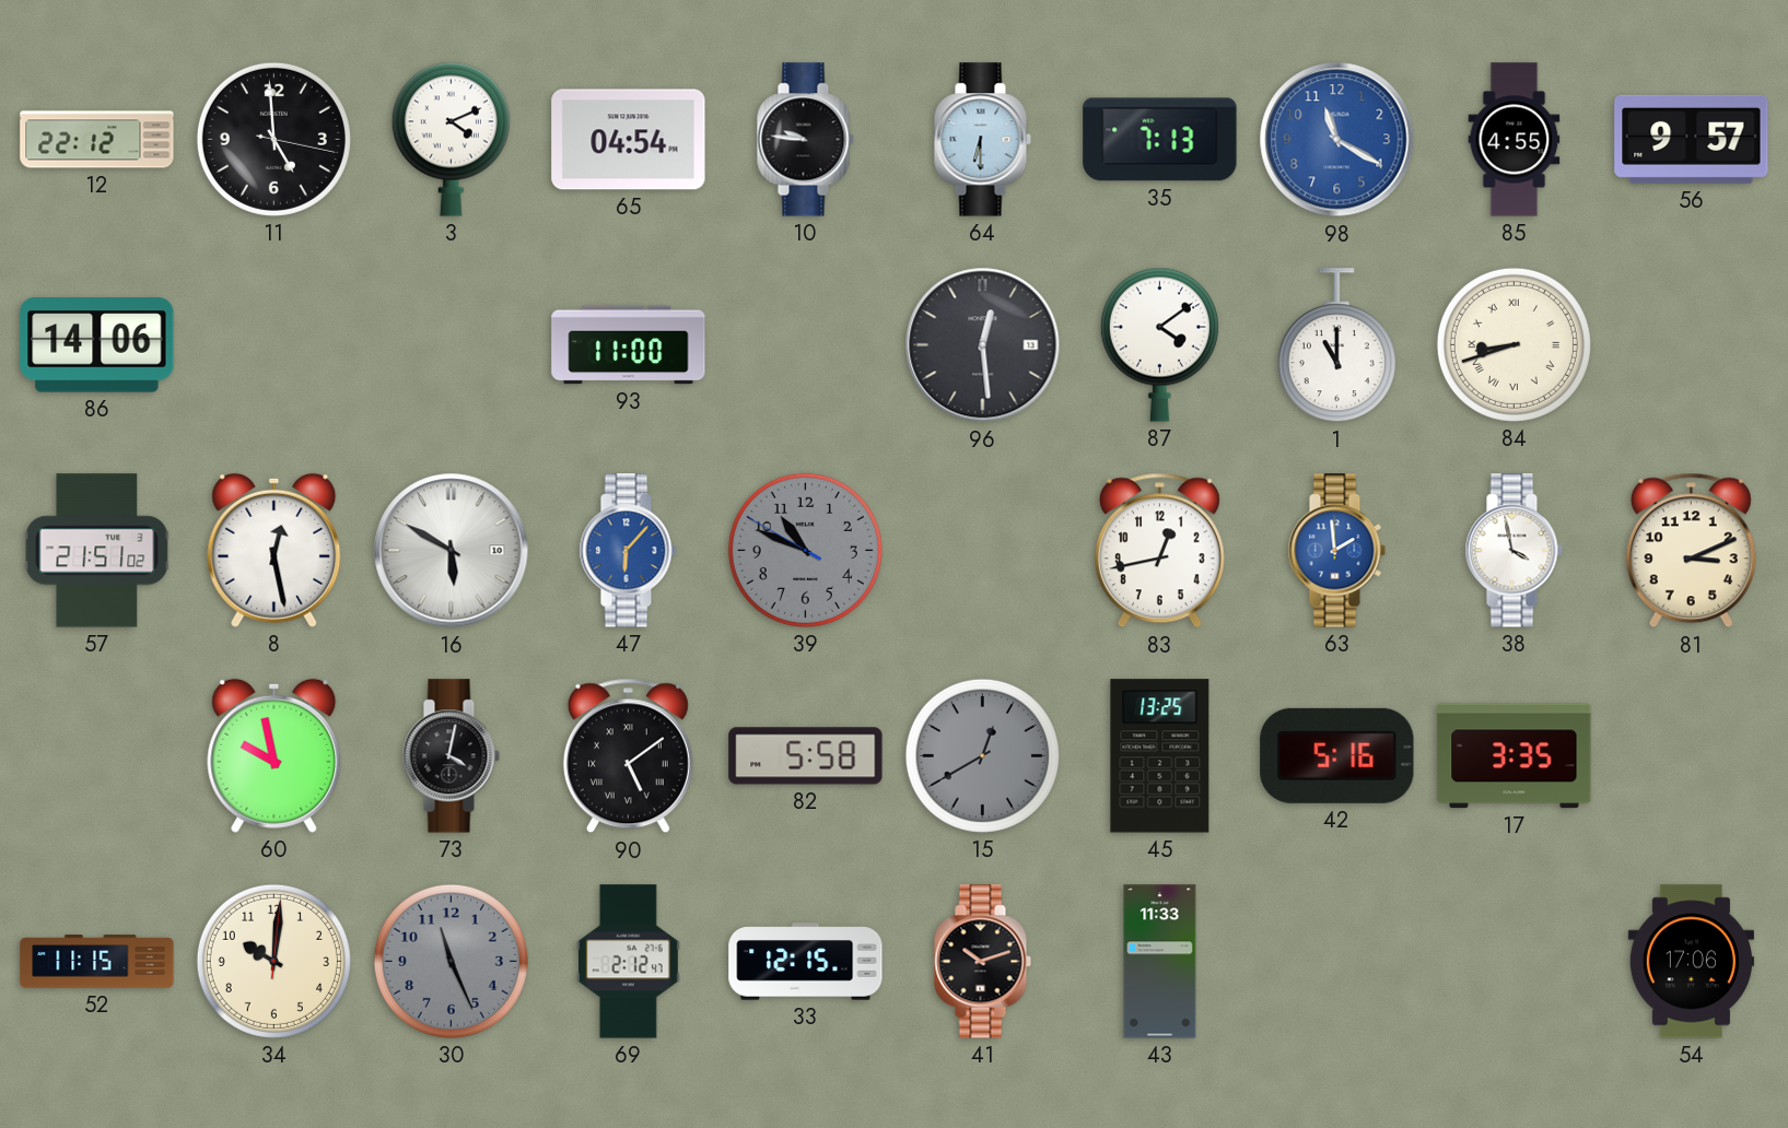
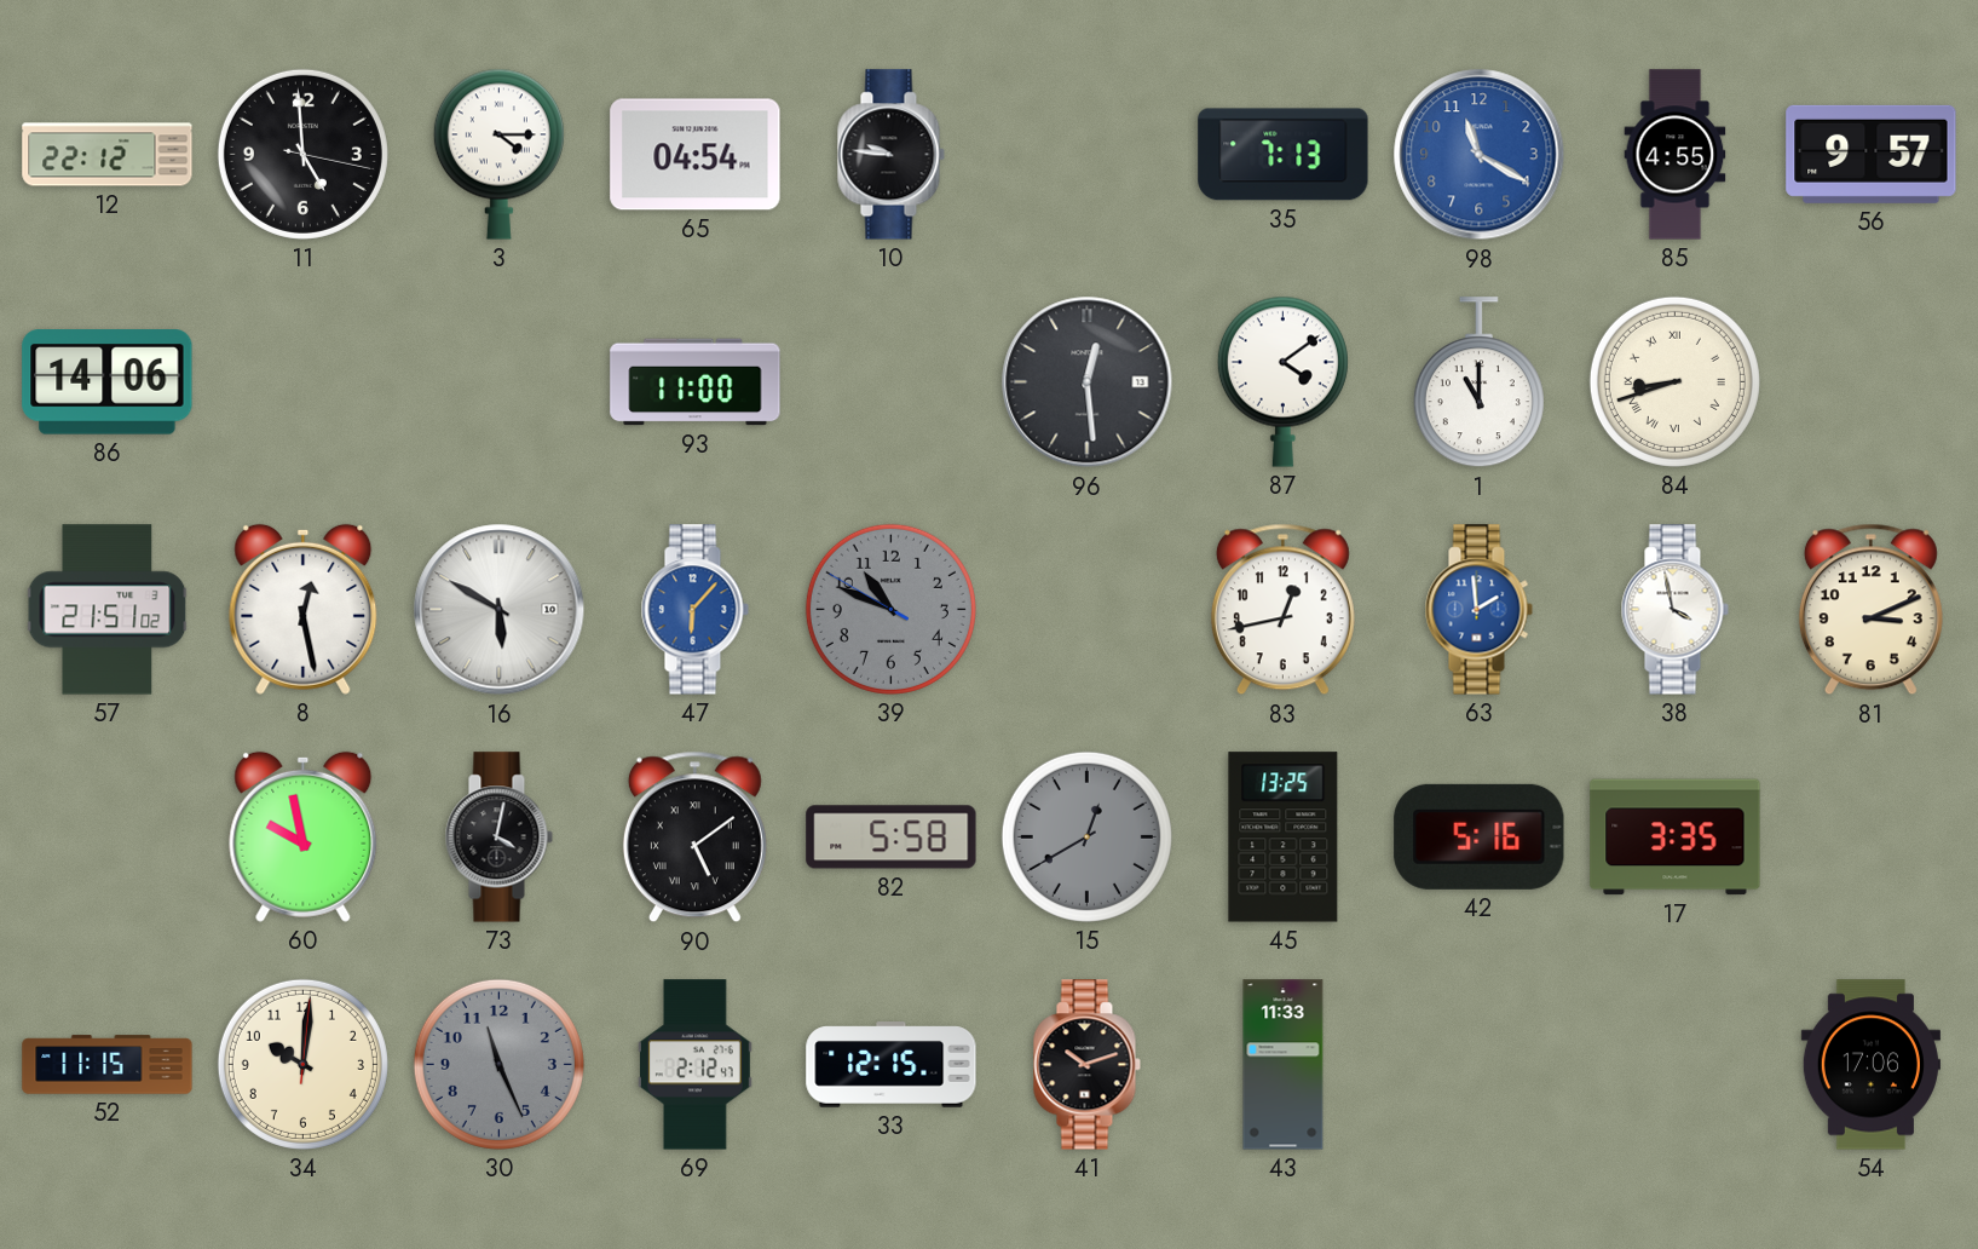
3: 4:11 -> 4:15 (498, 154)
64: 6:30 -> none (982, 140)
